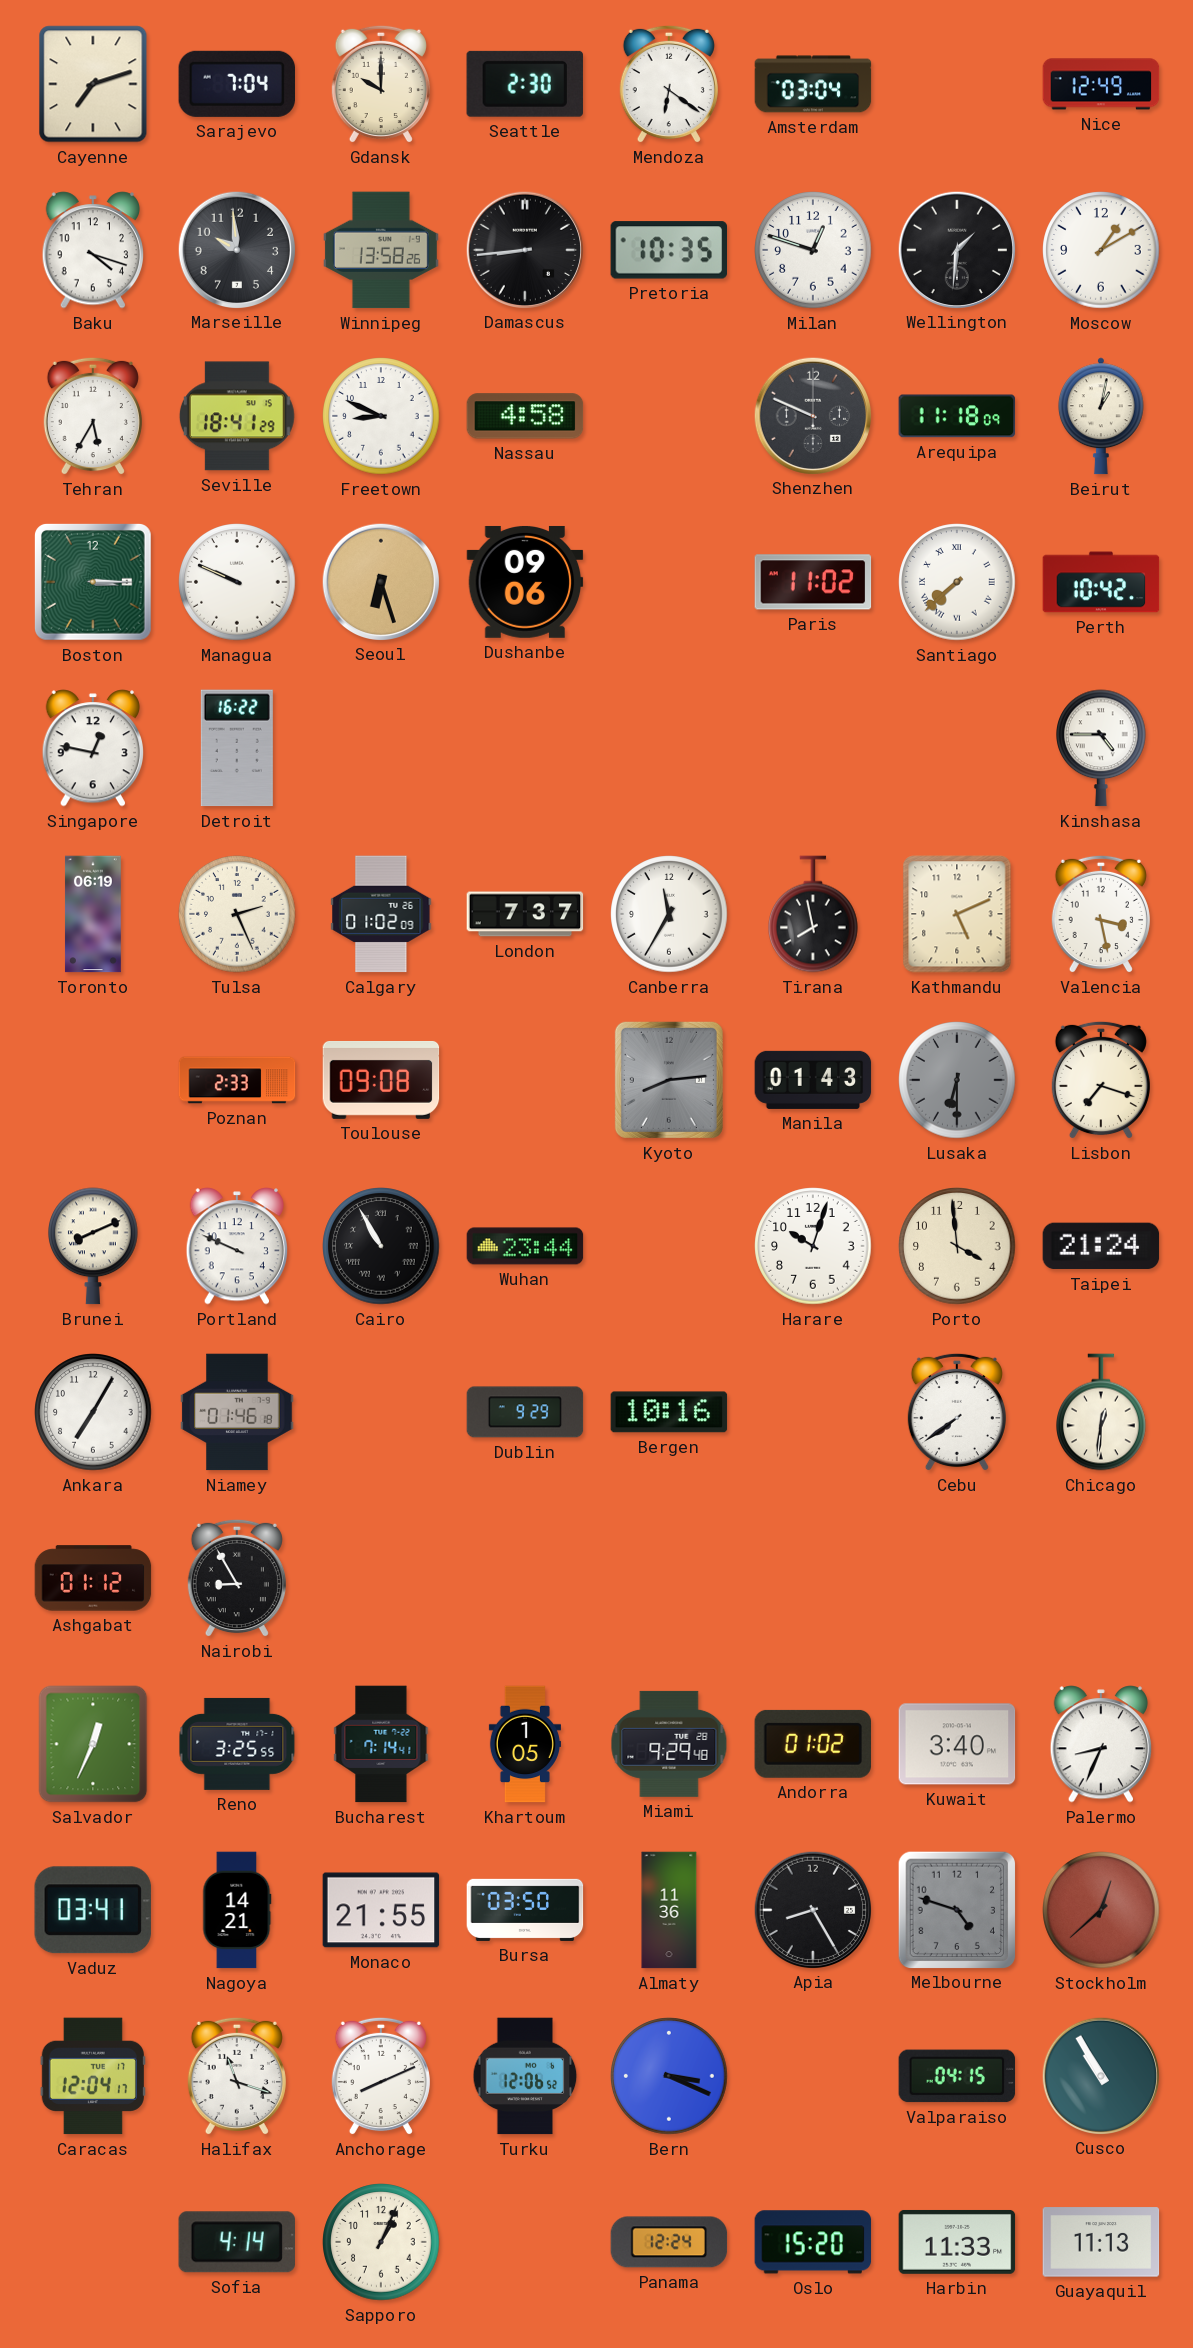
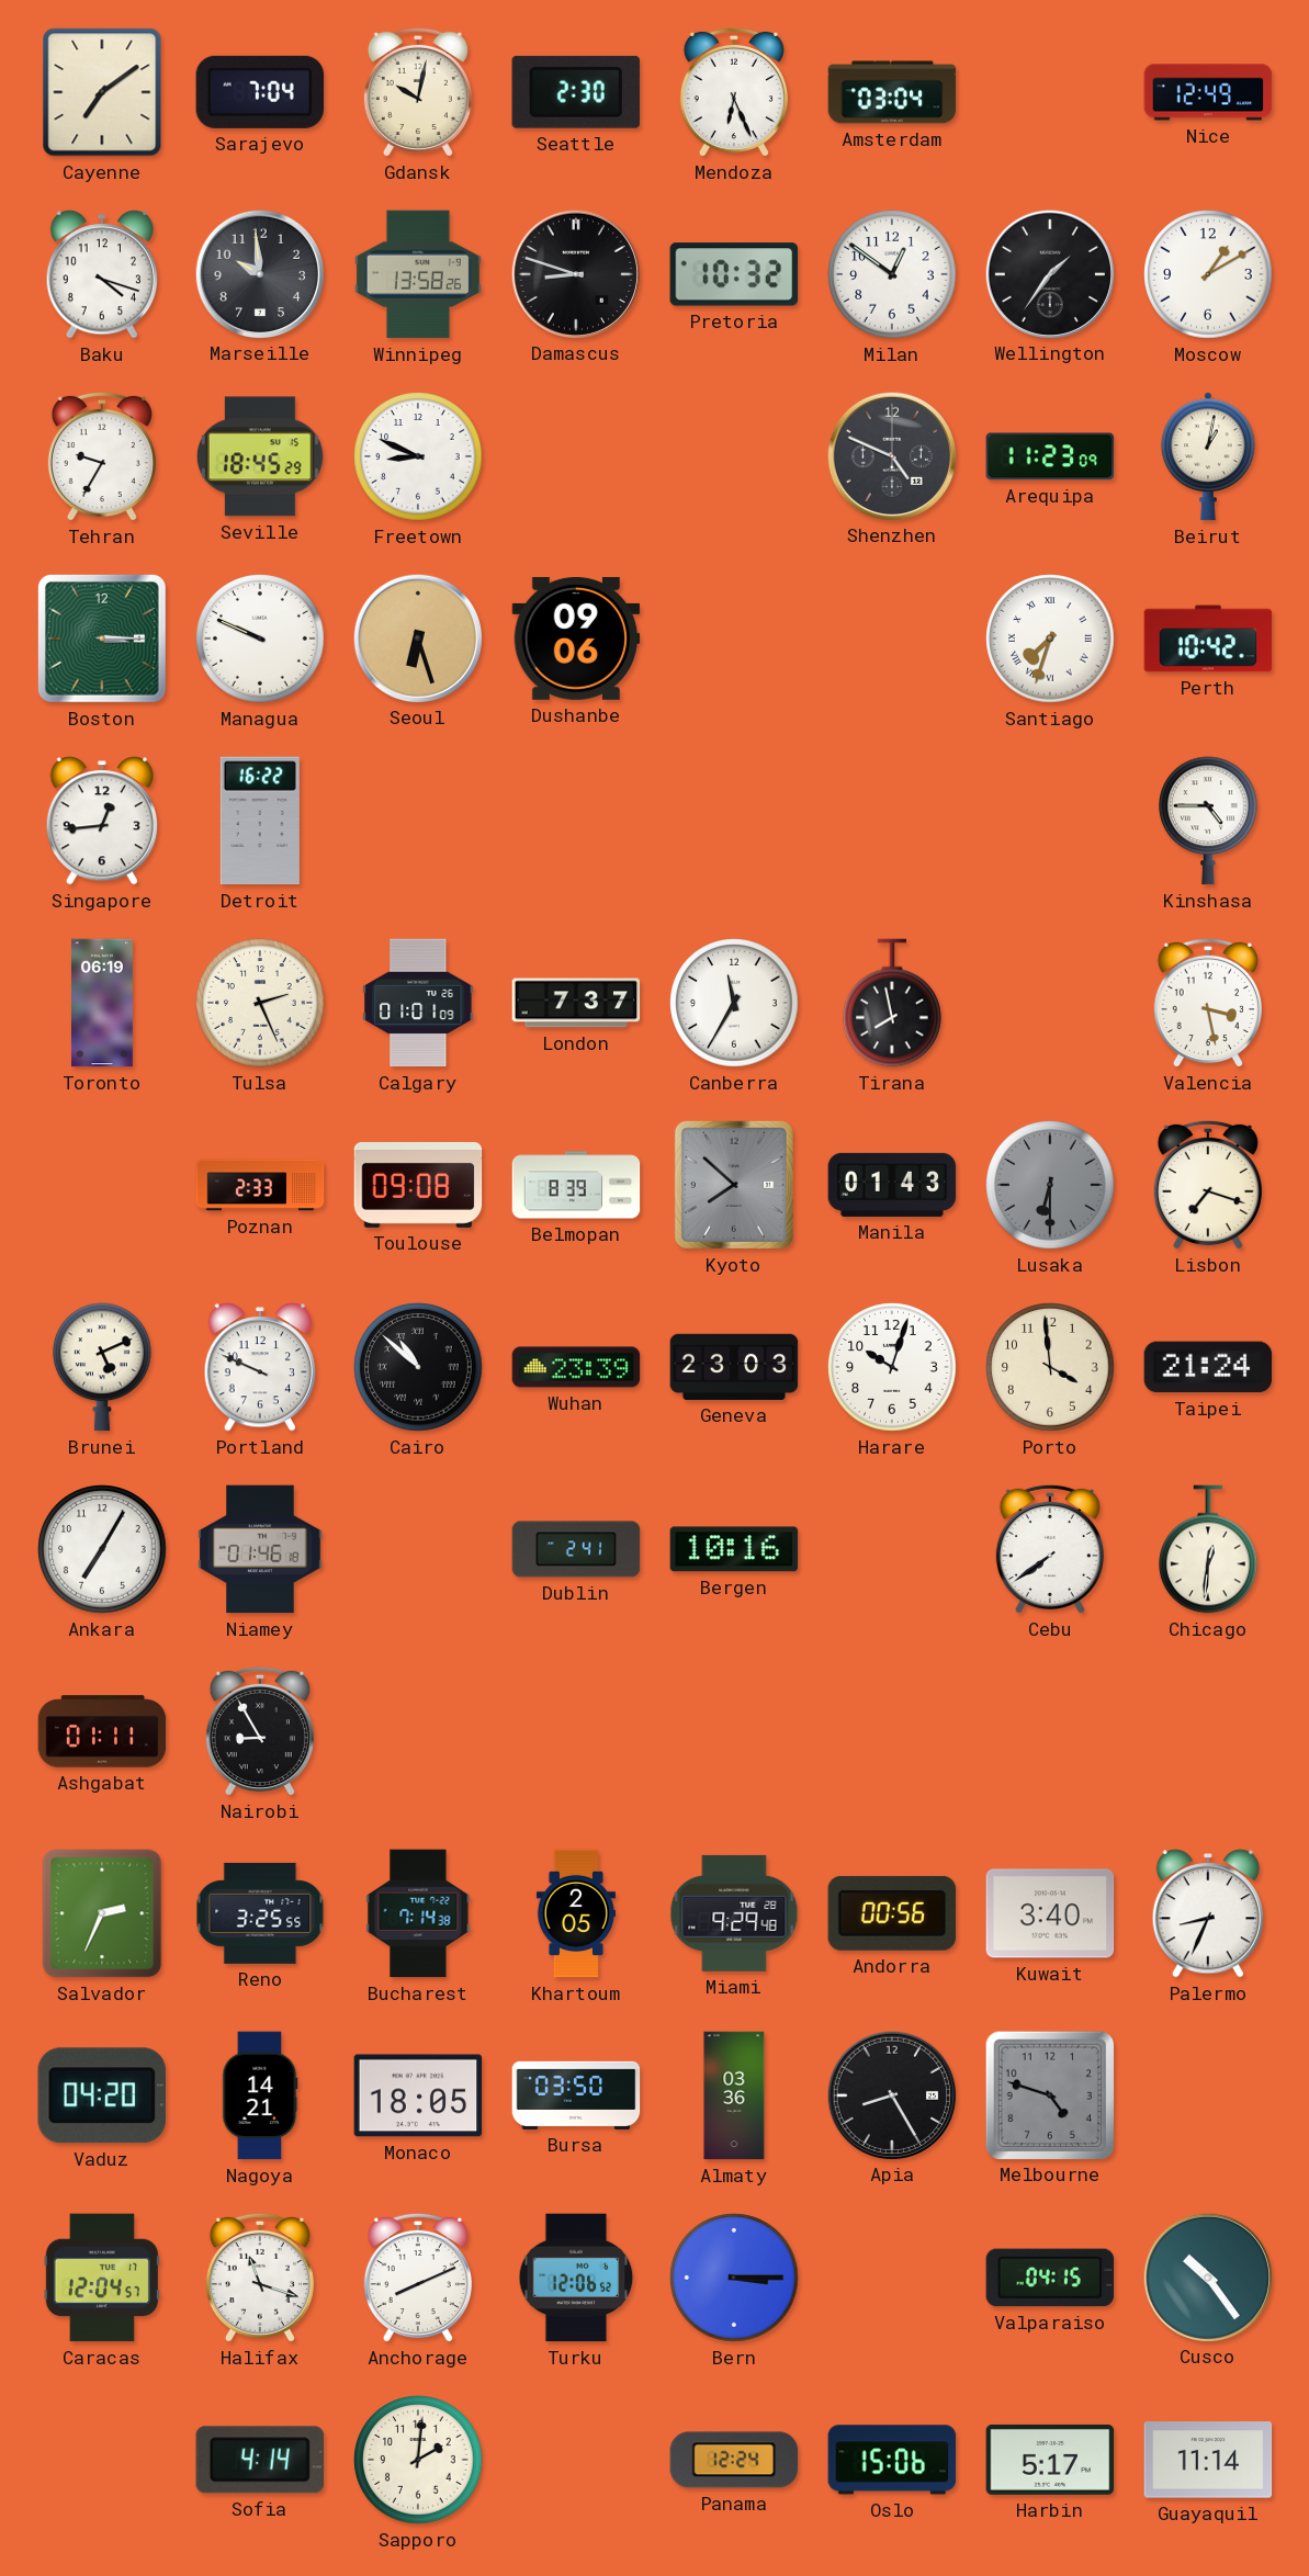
Cayenne: 7:12 -> 7:09 (102, 92)
Gdansk: 10:00 -> 10:02 (418, 92)
Mendoza: 6:21 -> 6:26 (734, 92)
Damascus: 8:44 -> 8:48 (575, 273)
Pretoria: 10:35 -> 10:32 (734, 274)
Milan: 12:48 -> 12:51 (892, 274)
Wellington: 1:31 -> 1:36 (1049, 273)
Tehran: 5:35 -> 9:35 (102, 456)
Seville: 18:41 -> 18:45 (260, 456)
Nassau: 4:58 -> none (525, 416)
Shenzhen: 9:49 -> 4:49 (891, 455)
Arequipa: 11:18 -> 11:23 (1050, 456)
Paris: 11:02 -> none (813, 582)
Santiago: 7:38 -> 7:33 (1050, 639)
Singapore: 12:47 -> 12:44 (101, 821)
Calgary: 01:02 -> 01:01 (418, 1003)
Kathmandu: 5:11 -> none (957, 914)
Belmopan: none -> 8:39 (576, 1185)
Kyoto: 8:14 -> 7:52 (734, 1185)
Brunei: 8:11 -> 5:11 (103, 1367)
Cairo: 10:55 -> 10:52 (418, 1367)
Wuhan: 23:44 -> 23:39 (576, 1367)
Geneva: none -> 23:03 (734, 1367)
Dublin: 9:29 -> 2:41 (576, 1549)
Ashgabat: 01:12 -> 01:11 (102, 1731)
Salvador: 12:34 -> 2:34 (102, 1913)
Bucharest: 7:14:41 -> 7:14:38 (418, 1913)
Khartoum: 1:05 -> 2:05 (576, 1913)
Andorra: 01:02 -> 00:56 (891, 1913)
Vaduz: 03:41 -> 04:20 (102, 2095)
Monaco: 21:55 -> 18:05 (418, 2095)
Almaty: 11:36 -> 03:36 (734, 2095)
Stockholm: 12:38 -> none (1101, 1910)
Caracas: 12:04:17 -> 12:04:57 (102, 2278)
Bern: 3:19 -> 3:15 (734, 2278)
Cusco: 10:55 -> 10:24 (1207, 2276)
Sapporo: 1:04 -> 2:01 (418, 2460)
Oslo: 15:20 -> 15:06 (892, 2460)
Harbin: 11:33 -> 5:17 (1050, 2460)
Guayaquil: 11:13 -> 11:14 (1208, 2460)
